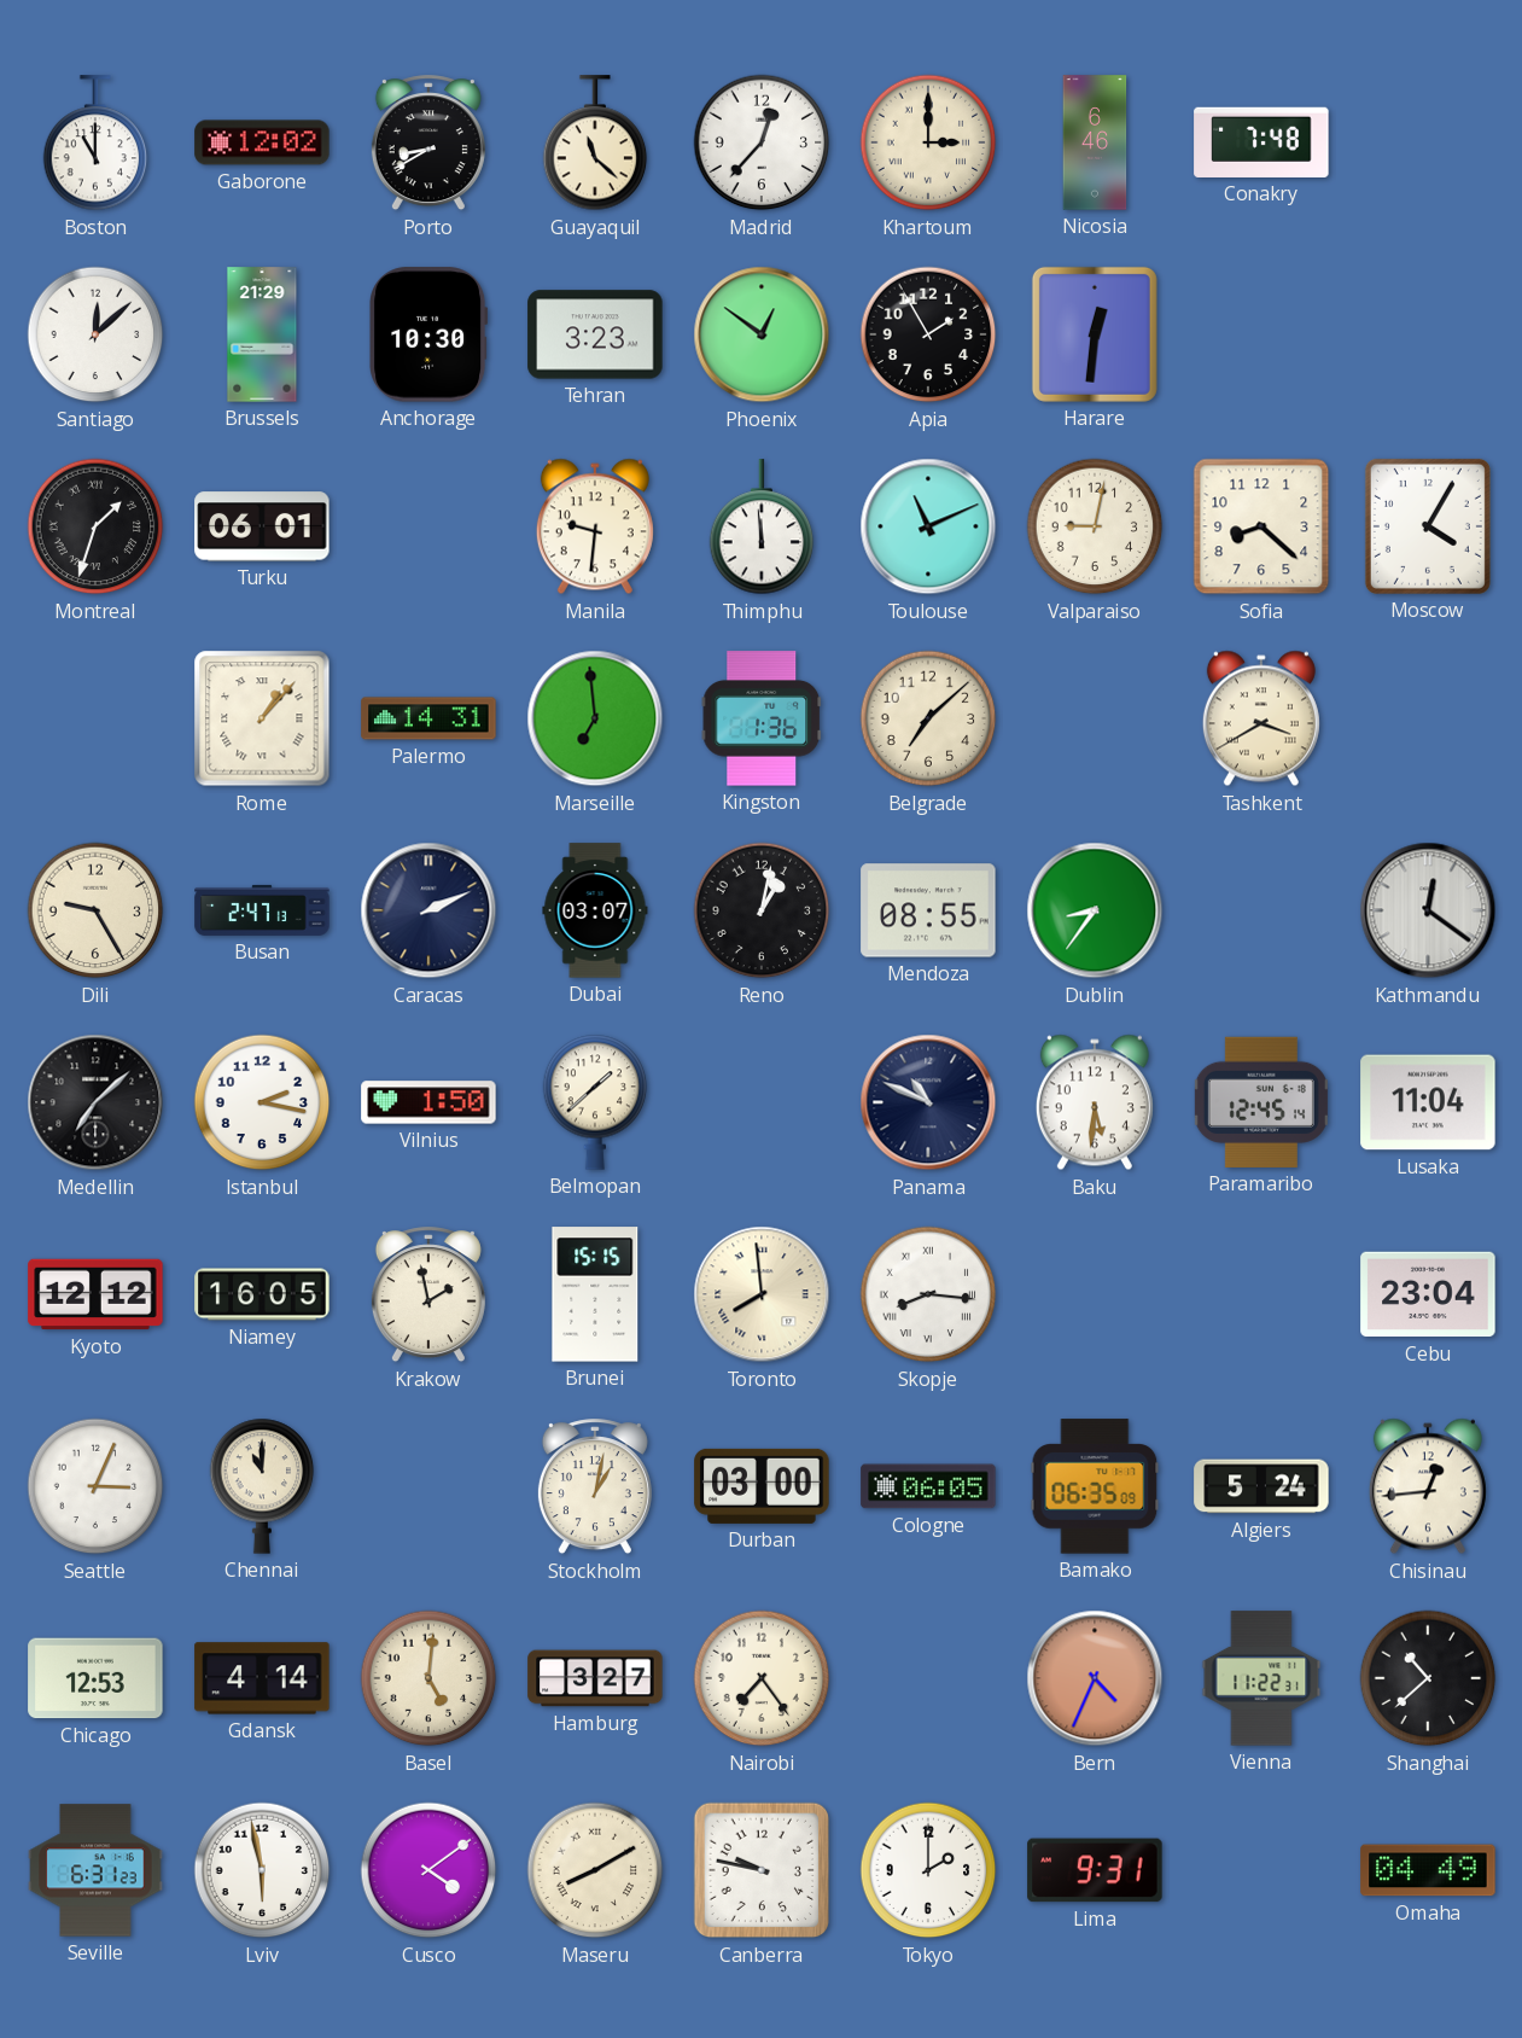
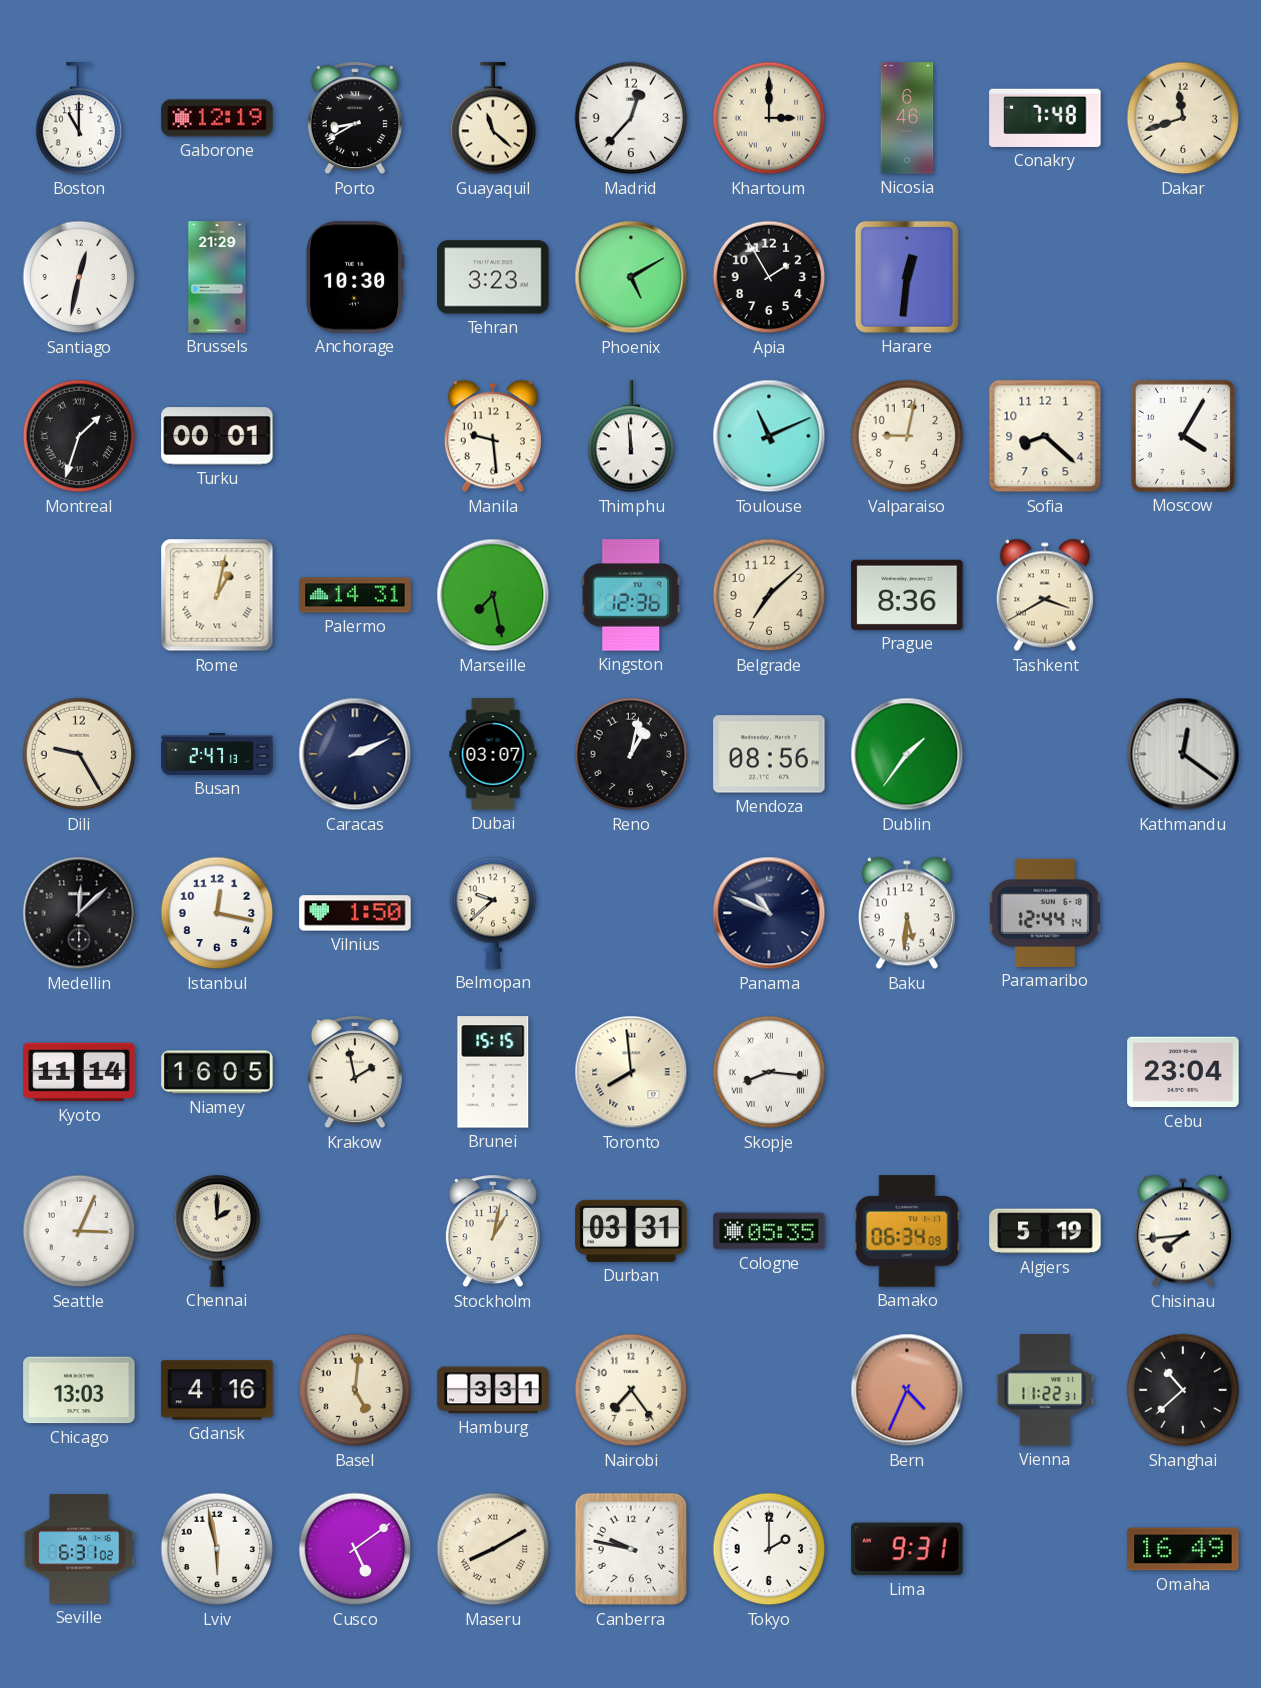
Gaborone: 12:02 -> 12:19 (217, 118)
Dakar: none -> 11:42 (1183, 118)
Santiago: 12:08 -> 12:32 (79, 277)
Phoenix: 12:51 -> 5:10 (631, 277)
Turku: 06:01 -> 00:01 (217, 436)
Manila: 9:31 -> 9:29 (493, 436)
Rome: 1:07 -> 1:02 (217, 595)
Marseille: 6:59 -> 7:28 (493, 595)
Kingston: 1:36 -> 12:36 (631, 595)
Prague: none -> 8:36 (907, 595)
Mendoza: 08:55 -> 08:56 (769, 754)
Dublin: 8:36 -> 1:36 (907, 754)
Medellin: 7:08 -> 12:08 (79, 913)
Istanbul: 2:17 -> 12:17 (217, 913)
Belmopan: 1:38 -> 9:38 (493, 913)
Paramaribo: 12:45 -> 12:44 (1045, 913)
Lusaka: 11:04 -> none (1428, 1102)
Kyoto: 12:12 -> 11:14 (79, 1072)
Chennai: 11:00 -> 2:00 (217, 1231)
Durban: 03:00 -> 03:31 (631, 1231)
Cologne: 06:05 -> 05:35 (769, 1231)
Bamako: 06:35 -> 06:34 (907, 1231)
Algiers: 5:24 -> 5:19 (1045, 1231)
Chisinau: 12:44 -> 7:44 (1183, 1231)
Chicago: 12:53 -> 13:03 (79, 1390)
Gdansk: 4:14 -> 4:16 (217, 1390)
Hamburg: 3:27 -> 3:31 (493, 1390)
Seville: 6:31:23 -> 6:31:02 (79, 1549)
Cusco: 4:09 -> 5:09 (355, 1549)
Omaha: 04:49 -> 16:49 (1183, 1549)
